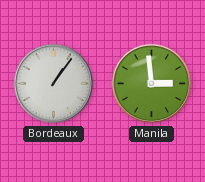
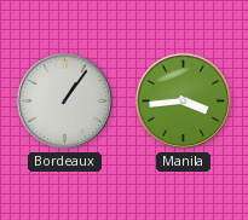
Manila: 2:59 -> 3:44 (184, 102)
